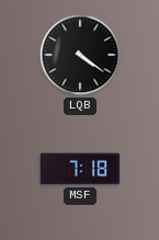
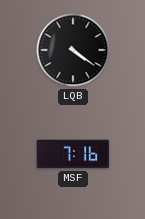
MSF: 7:18 -> 7:16 (73, 154)
